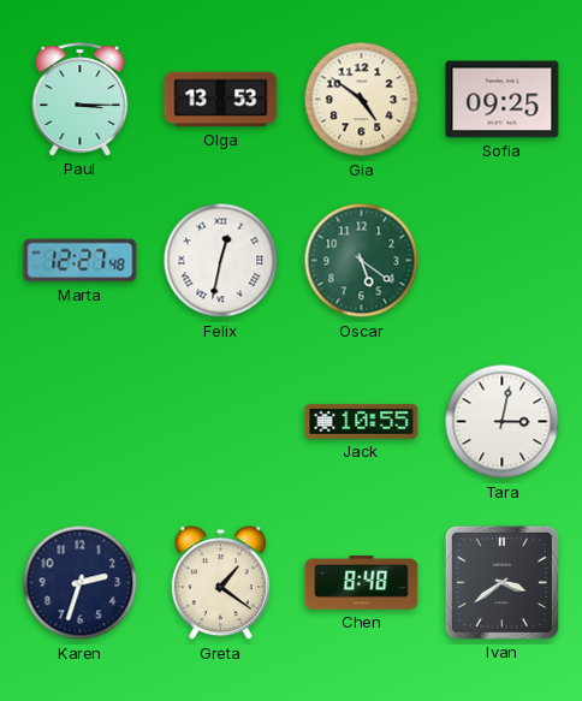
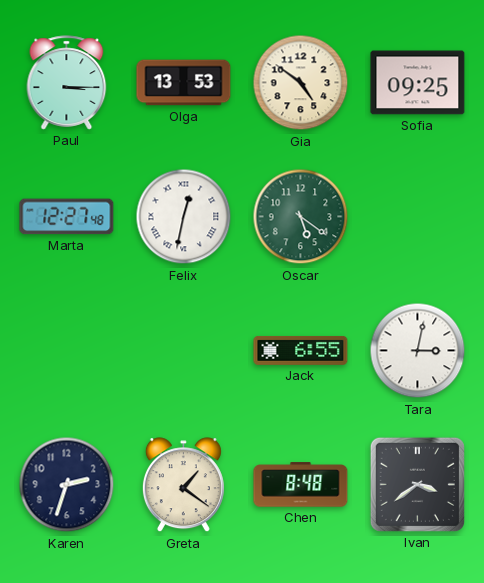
Jack: 10:55 -> 6:55 (301, 350)
